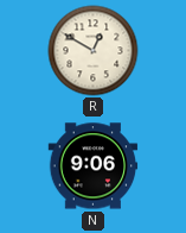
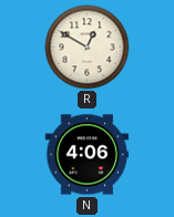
N: 9:06 -> 4:06 (88, 155)
